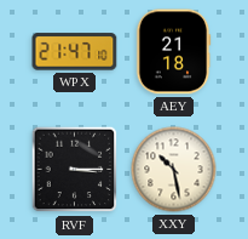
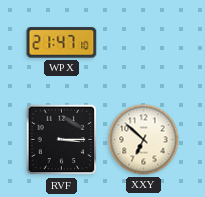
AEY: 21:18 -> none (173, 52)
XXY: 10:28 -> 6:52 (144, 140)
